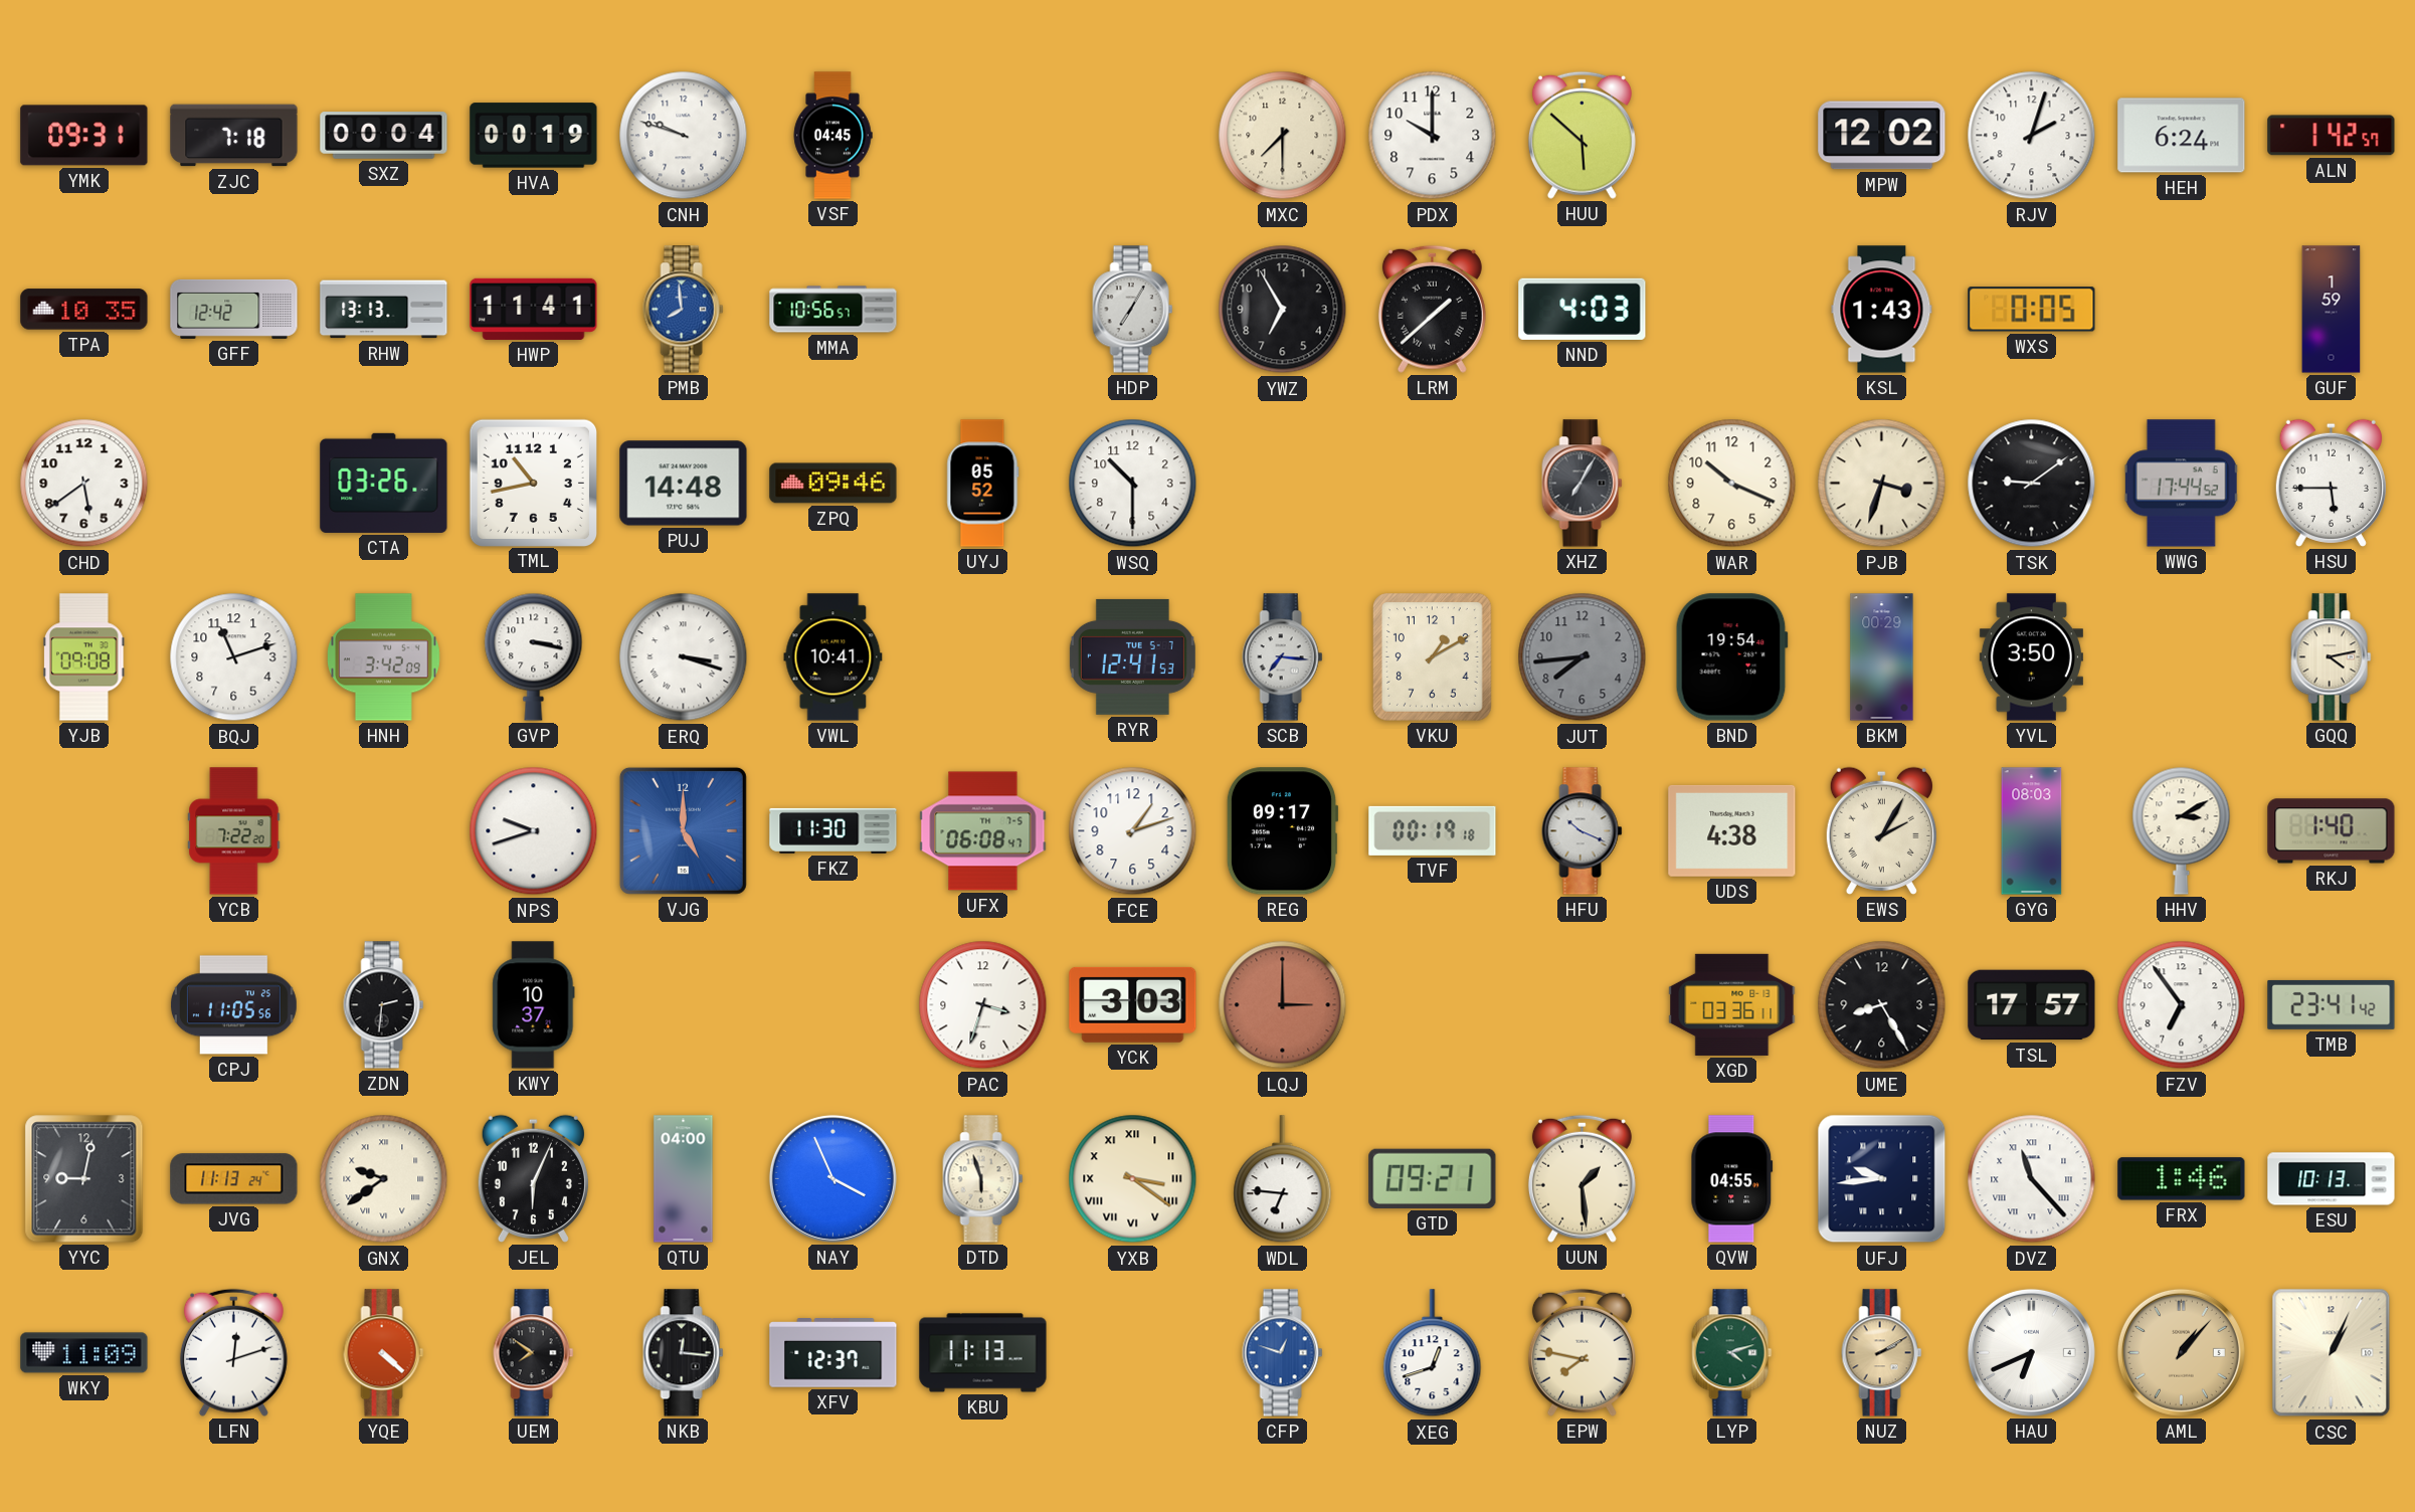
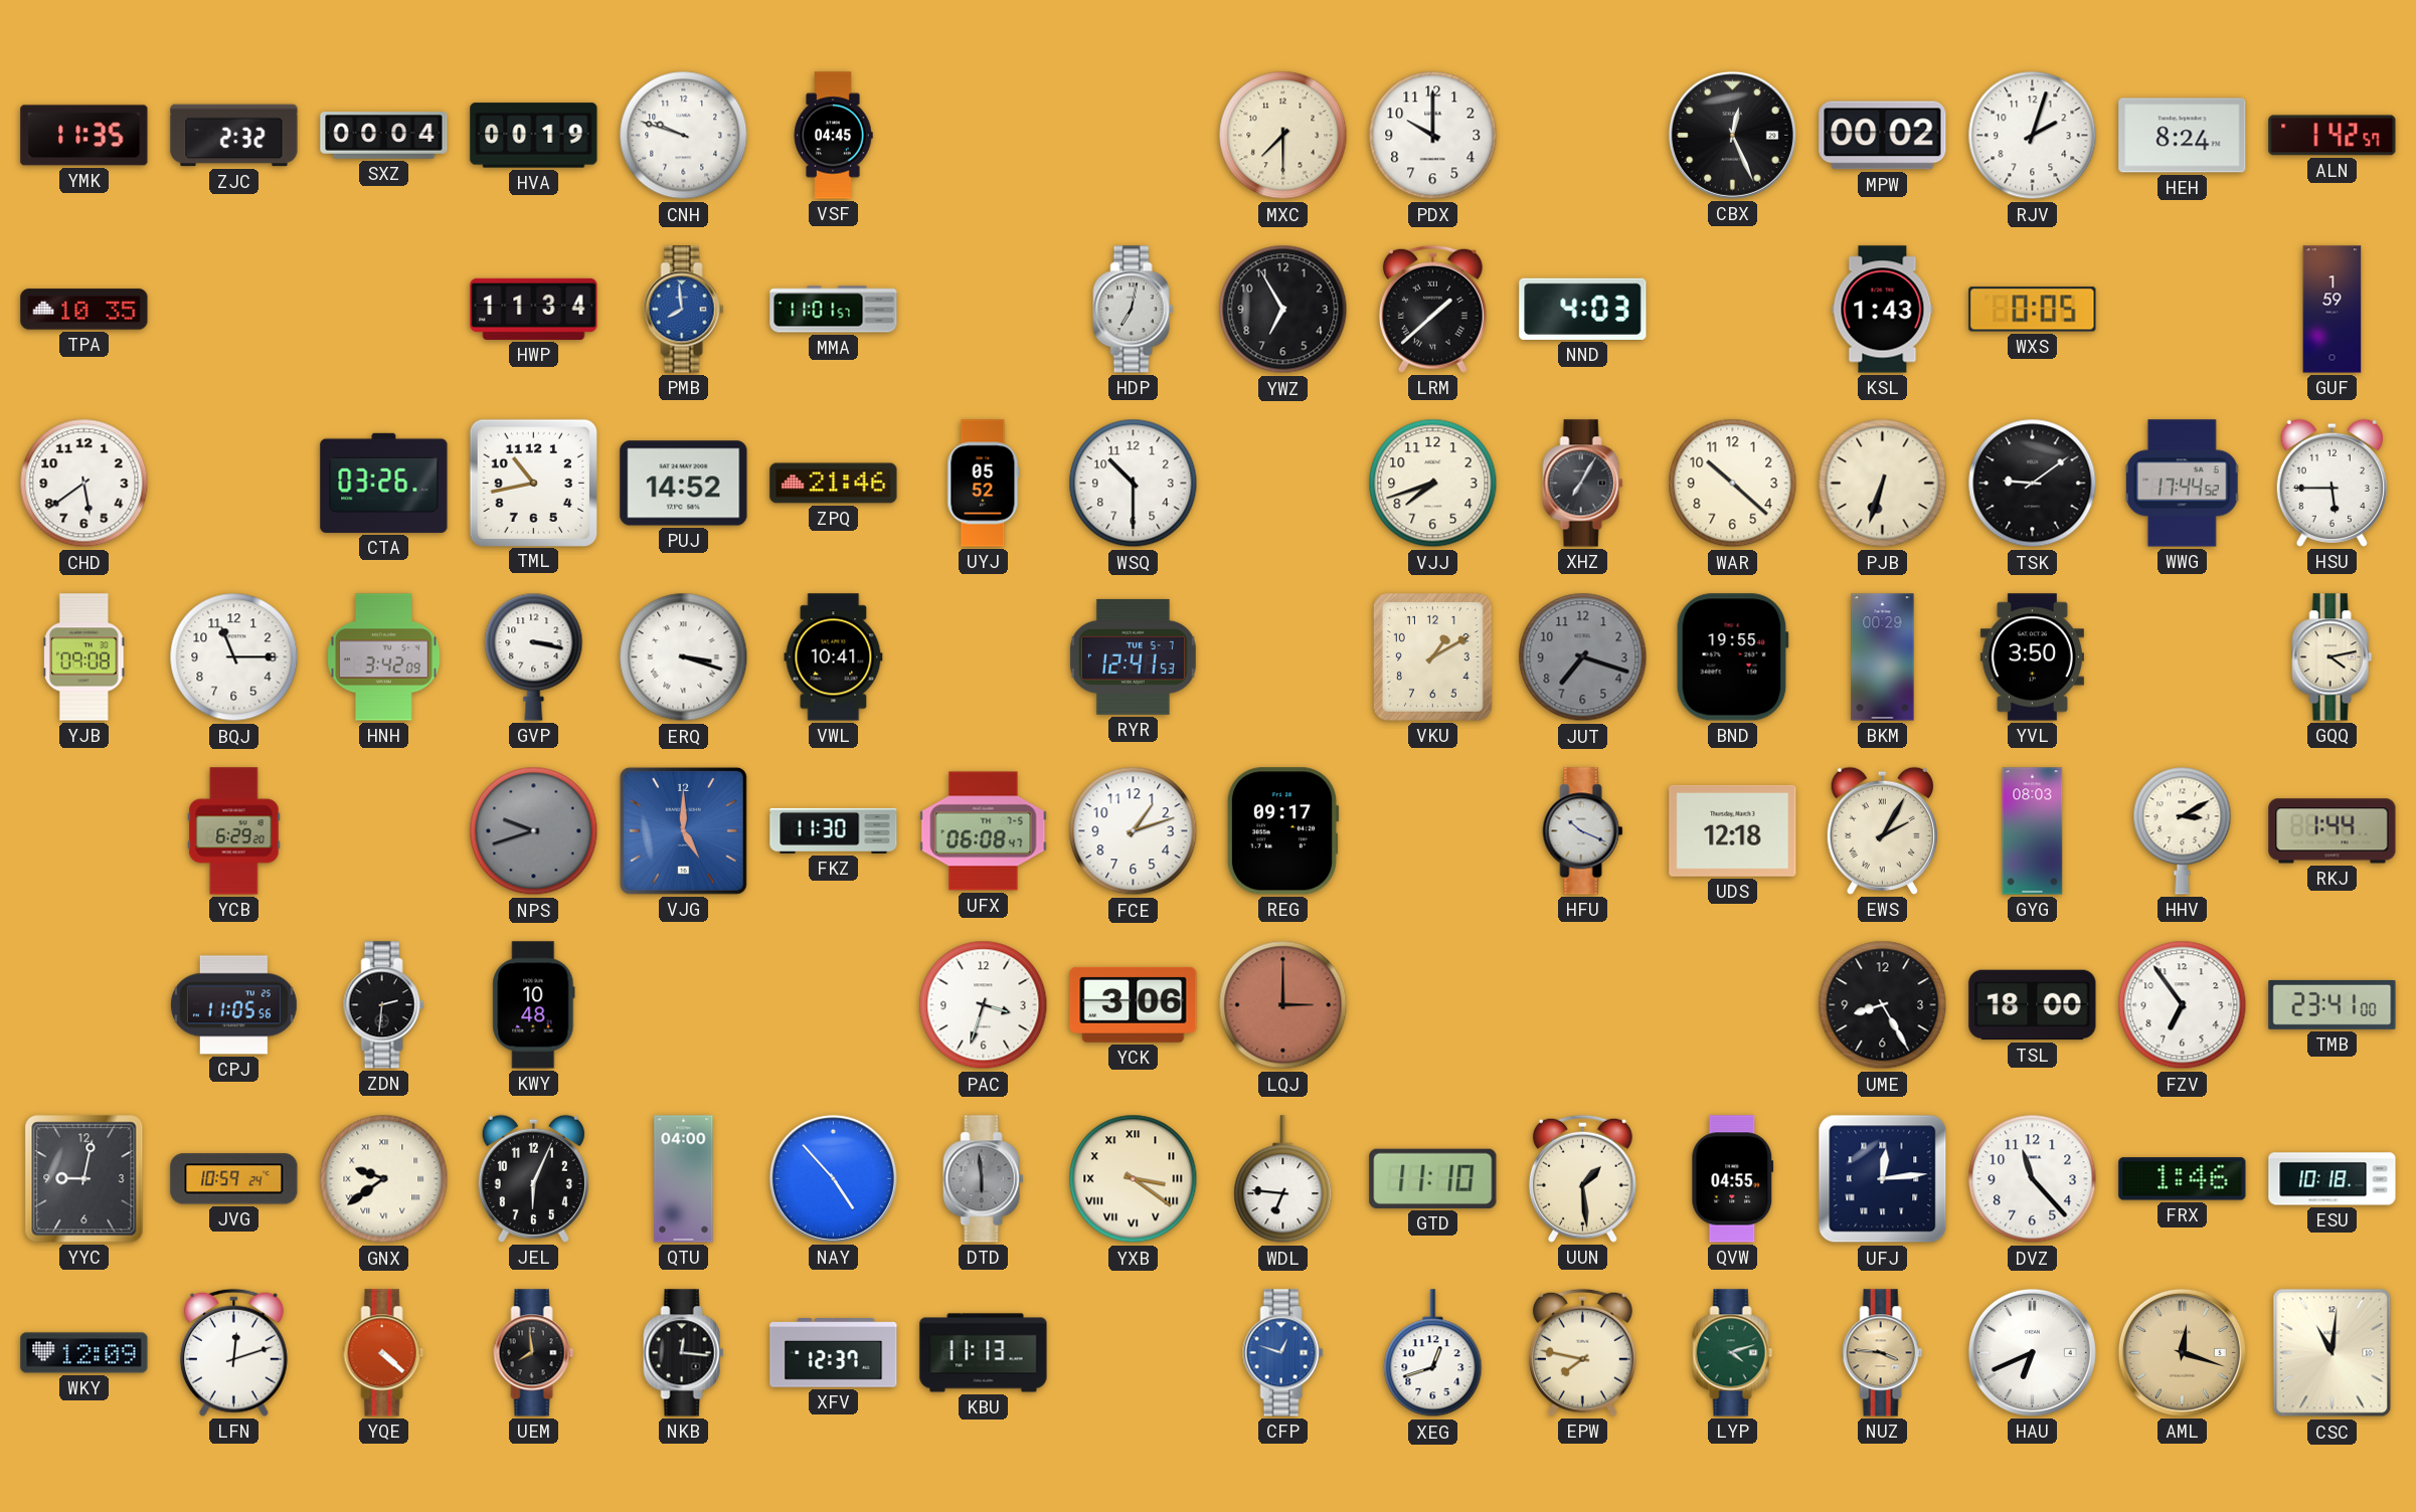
YMK: 09:31 -> 11:35 (84, 136)
ZJC: 7:18 -> 2:32 (234, 136)
HUU: 5:52 -> none (1582, 135)
CBX: none -> 12:26 (1732, 135)
MPW: 12:02 -> 00:02 (1883, 136)
HEH: 6:24 -> 8:24 (2183, 136)
GFF: 12:42 -> none (234, 309)
RHW: 13:13 -> none (384, 310)
HWP: 11:41 -> 11:34 (534, 309)
MMA: 10:56 -> 11:01 (834, 310)
HDP: 7:05 -> 7:02 (1134, 310)
PUJ: 14:48 -> 14:52 (684, 484)
ZPQ: 09:46 -> 21:46 (834, 484)
VJJ: none -> 7:42 (1433, 484)
WAR: 10:19 -> 10:22 (1733, 484)
PJB: 3:33 -> 6:33 (1883, 484)
BQJ: 11:12 -> 11:15 (234, 657)
SCB: 7:16 -> none (1283, 657)
JUT: 7:44 -> 7:18 (1583, 657)
BND: 19:54 -> 19:55 (1732, 657)
YCB: 7:22 -> 6:29 (234, 831)
NPS dial: white -> grey (534, 831)
TVF: 00:19 -> none (1433, 830)
UDS: 4:38 -> 12:18 (1733, 830)
RKJ: 1:40 -> 1:44 (2333, 831)
KWY: 10:37 -> 10:48 (534, 1005)
YCK: 3:03 -> 3:06 (1134, 1004)
XGD: 03:36 -> none (1732, 1004)
TSL: 17:57 -> 18:00 (2033, 1005)
TMB: 23:41:42 -> 23:41:00 (2333, 1004)
JVG: 11:13 -> 10:59 (234, 1179)
NAY: 3:56 -> 4:53 (833, 1178)
DTD: 5:57 -> 5:59 (984, 1179)
DTD dial: cream -> grey (984, 1179)
GTD: 09:21 -> 11:10 (1433, 1178)
UFJ: 9:44 -> 12:14 (1883, 1179)
DVZ numerals: Roman -> Arabic (2033, 1179)
ESU: 10:13 -> 10:18 (2333, 1179)
WKY: 11:09 -> 12:09 (84, 1353)
UEM: 7:51 -> 7:59 (534, 1353)
NUZ: 2:10 -> 3:46 (1883, 1353)
AML: 1:07 -> 12:18 (2182, 1352)
CSC: 1:04 -> 11:01 (2333, 1353)
